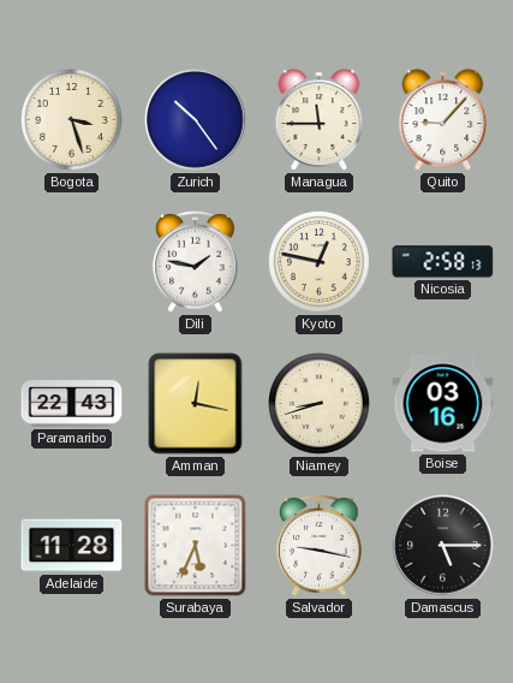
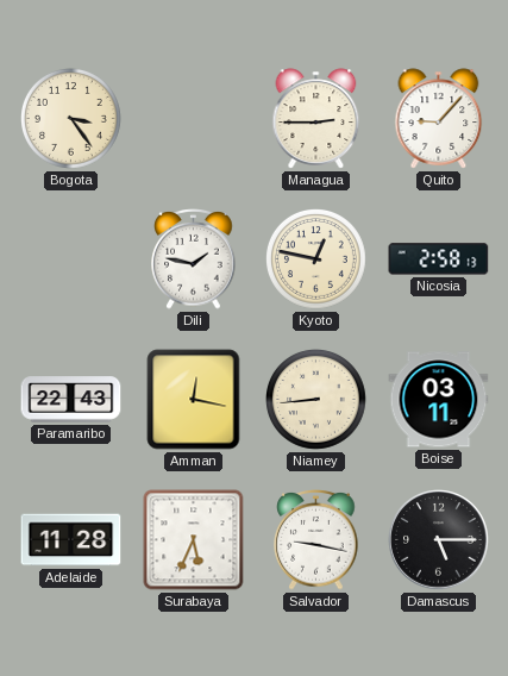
Bogota: 3:27 -> 3:24 (71, 119)
Zurich: 10:24 -> none (196, 120)
Managua: 11:45 -> 2:45 (316, 119)
Niamey: 8:42 -> 8:44 (316, 400)
Boise: 03:16 -> 03:11 (439, 400)
